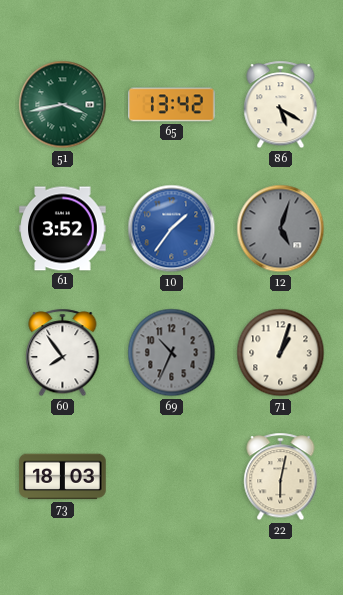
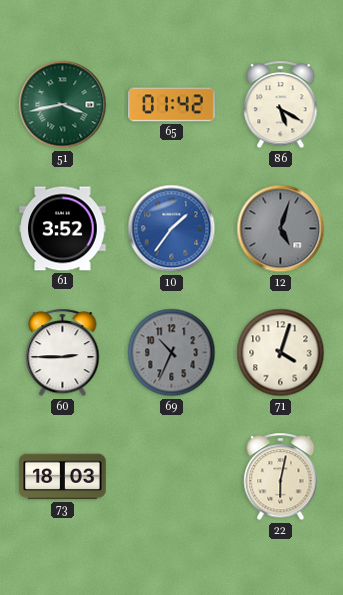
65: 13:42 -> 01:42 (172, 105)
60: 7:54 -> 2:45 (63, 353)
71: 1:03 -> 4:03 (281, 353)
